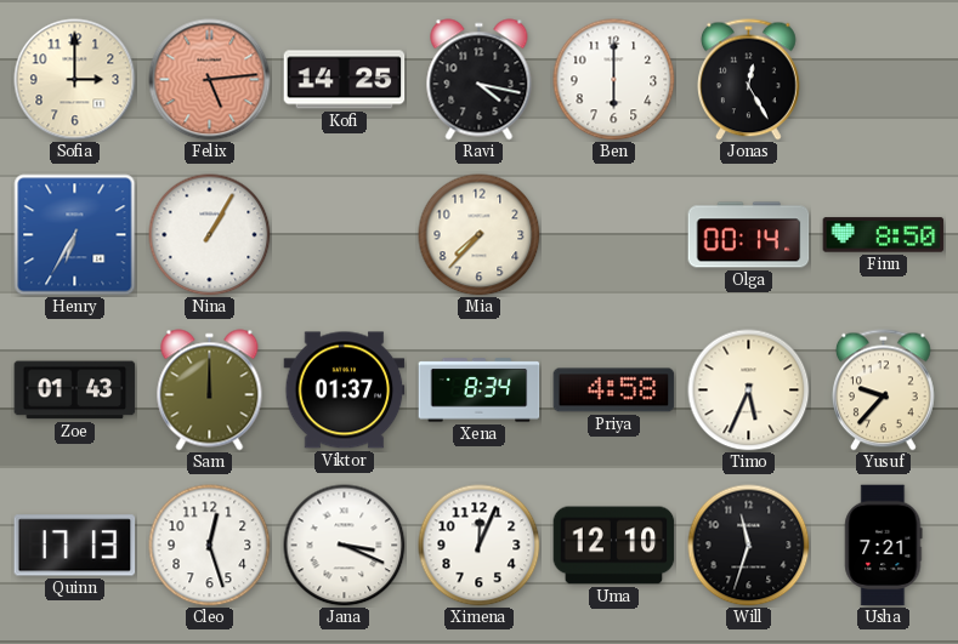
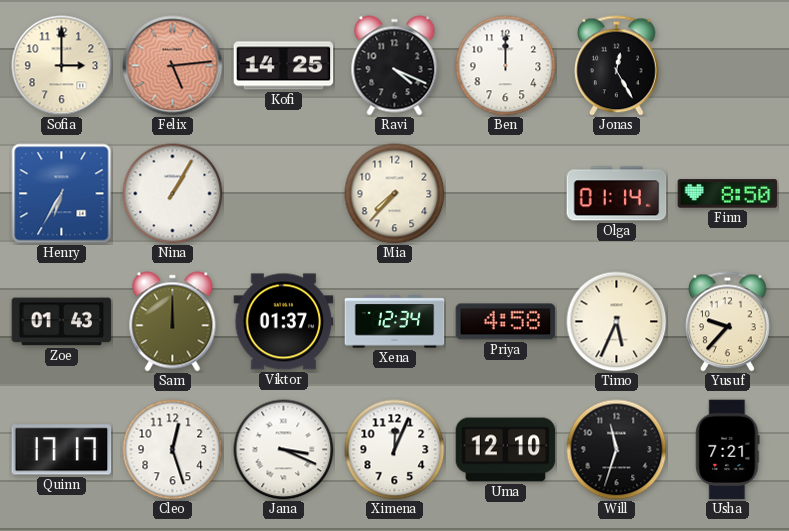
Ravi: 4:17 -> 4:19 (395, 66)
Ben: 6:00 -> 12:00 (506, 66)
Olga: 00:14 -> 01:14 (617, 194)
Xena: 8:34 -> 12:34 (395, 322)
Quinn: 17:13 -> 17:17 (62, 450)
